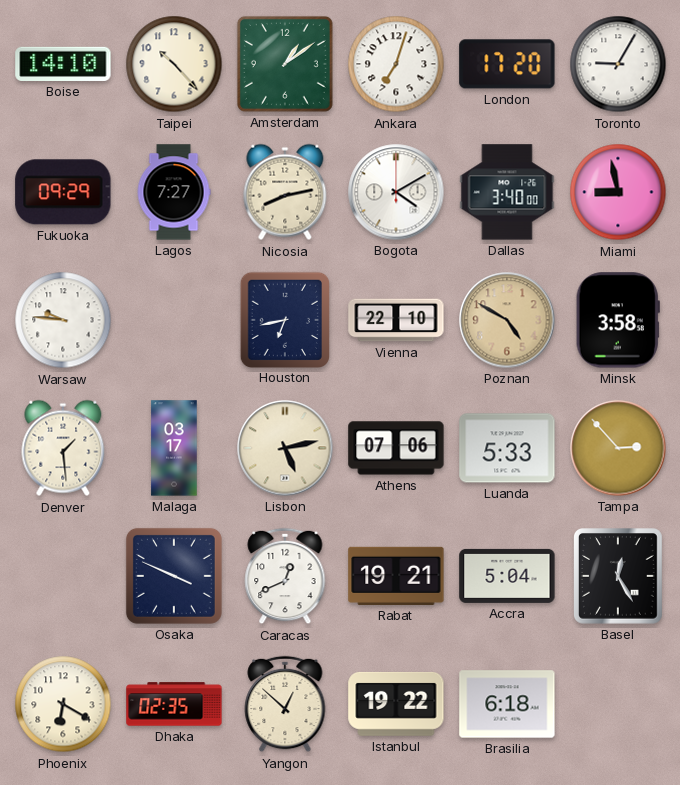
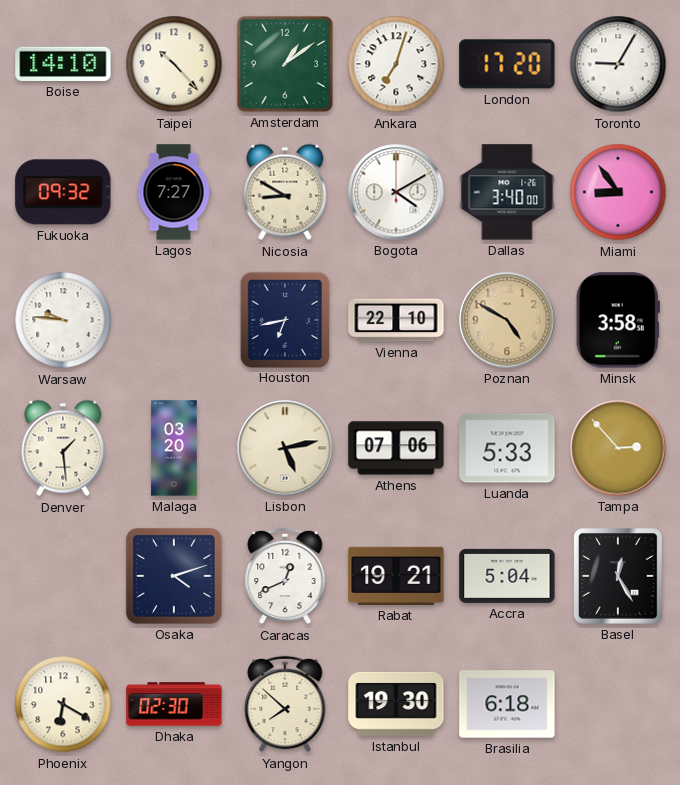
Fukuoka: 09:29 -> 09:32 (63, 192)
Nicosia: 8:13 -> 8:50 (285, 192)
Miami: 8:58 -> 8:54 (618, 192)
Malaga: 03:17 -> 03:20 (174, 448)
Osaka: 3:49 -> 4:12 (174, 576)
Dhaka: 02:35 -> 02:30 (174, 704)
Yangon: 12:52 -> 7:52 (285, 704)
Istanbul: 19:22 -> 19:30 (396, 704)
